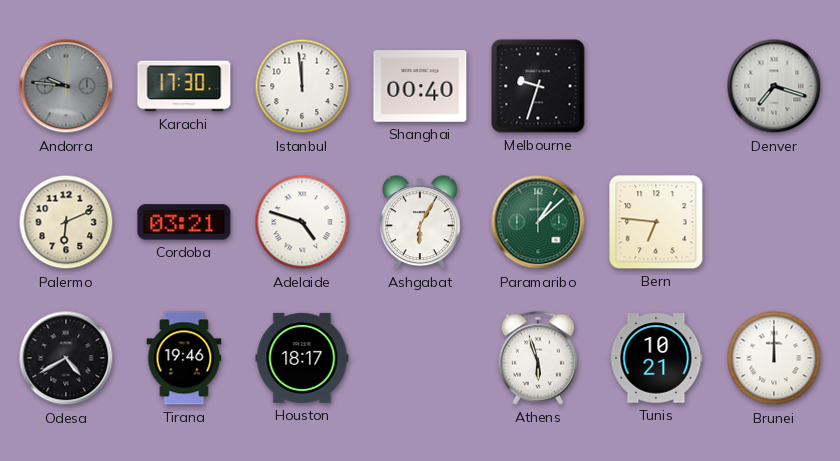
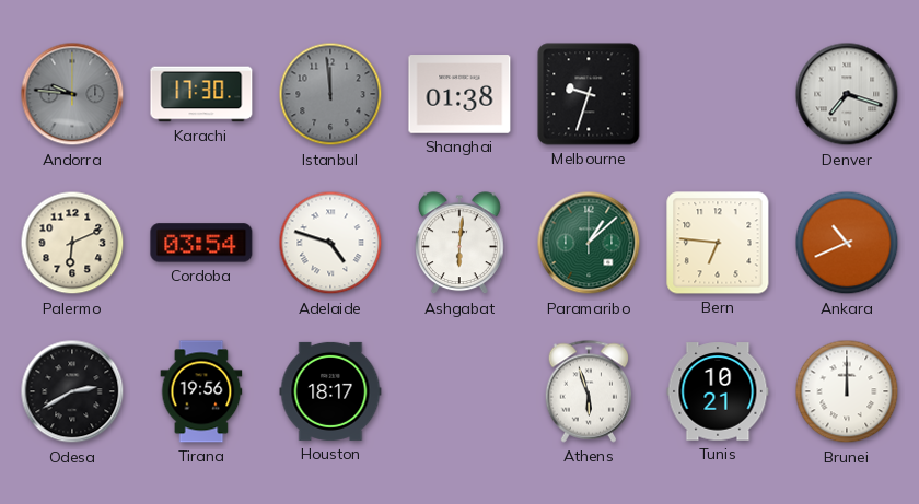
Istanbul dial: white -> grey (330, 94)
Shanghai: 00:40 -> 01:38 (460, 94)
Cordoba: 03:21 -> 03:54 (201, 243)
Ashgabat: 6:05 -> 6:01 (460, 244)
Ankara: none -> 10:41 (847, 243)
Odesa: 4:40 -> 2:40 (72, 391)
Tirana: 19:46 -> 19:56 (201, 391)
